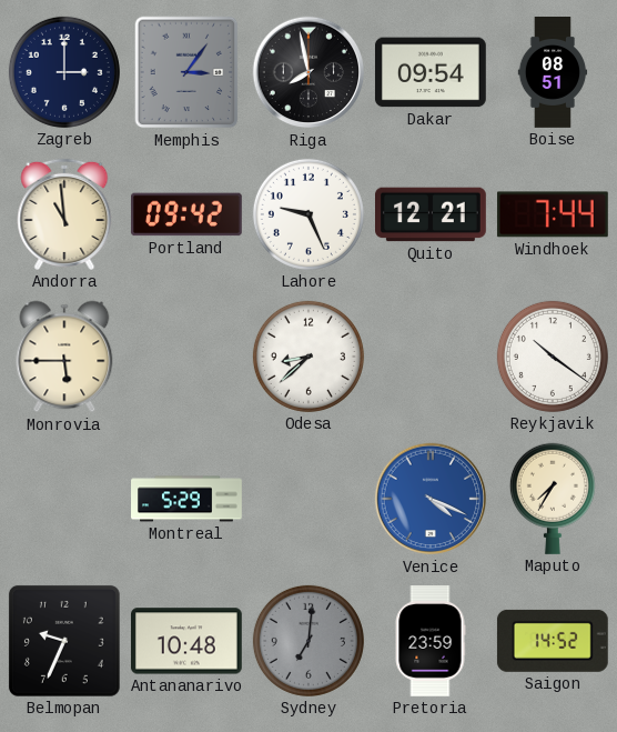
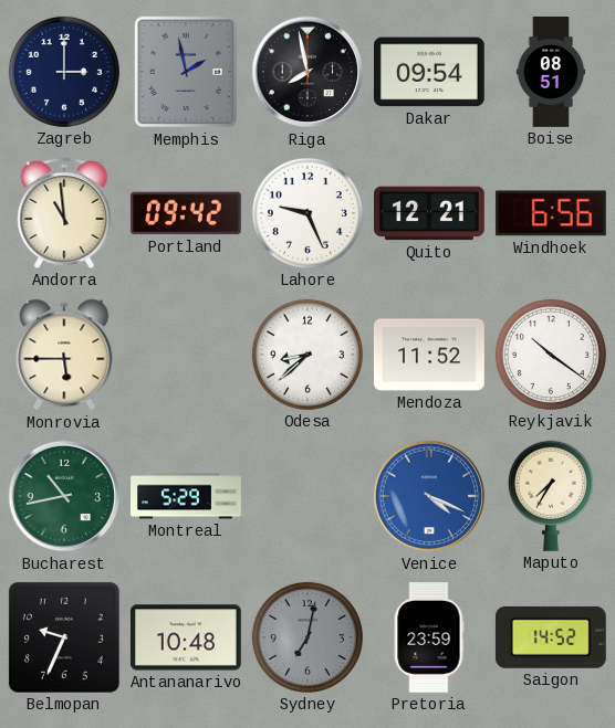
Memphis: 3:06 -> 1:58 (186, 72)
Windhoek: 7:44 -> 6:56 (551, 213)
Mendoza: none -> 11:52 (429, 355)
Bucharest: none -> 10:43 (64, 496)
Sydney: 7:01 -> 7:02 (307, 637)
